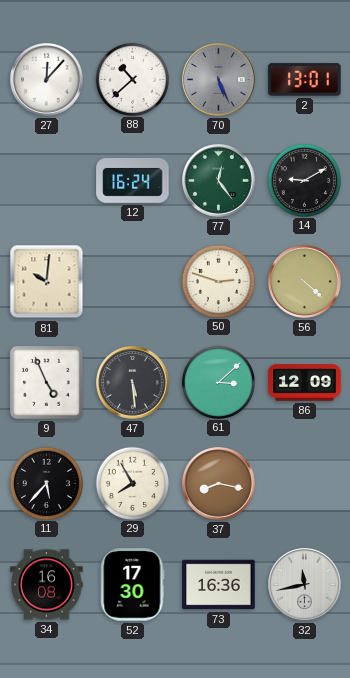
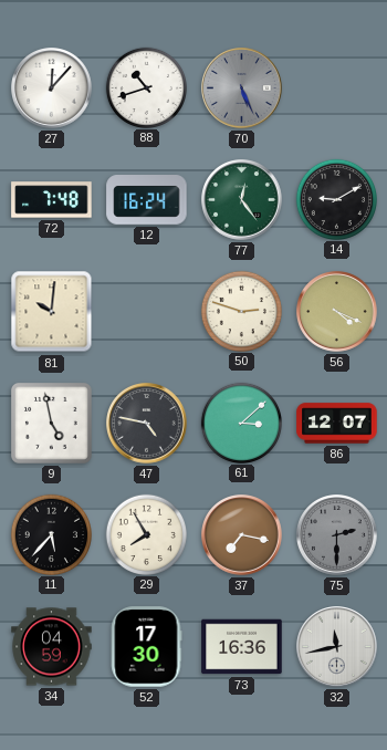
88: 10:38 -> 10:42 (146, 87)
2: 13:01 -> none (305, 80)
72: none -> 7:48 (52, 200)
56: 4:22 -> 4:19 (337, 312)
9: 4:56 -> 4:58 (51, 423)
47: 5:29 -> 4:47 (147, 424)
86: 12:09 -> 12:07 (337, 424)
37: 8:17 -> 7:17 (242, 535)
75: none -> 2:30 (337, 535)
34: 16:08 -> 04:59 (52, 647)
